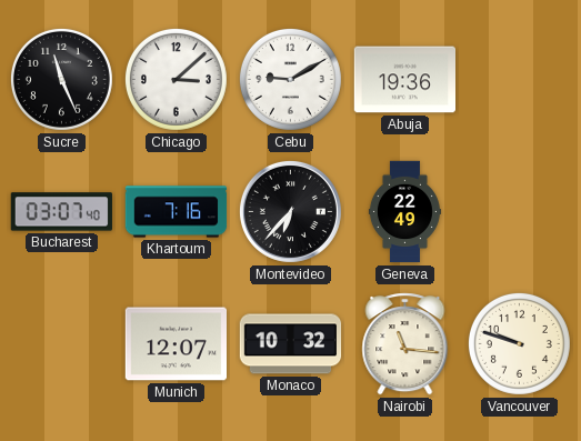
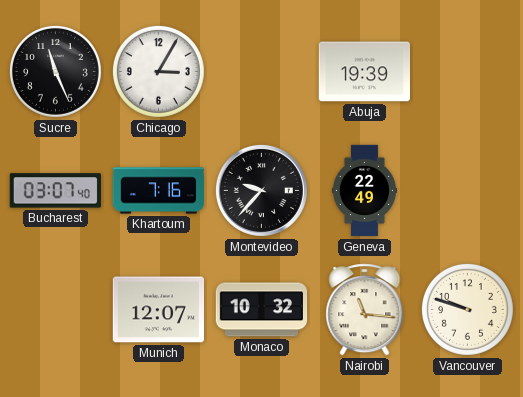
Chicago: 3:08 -> 3:05 (158, 71)
Cebu: 9:10 -> none (290, 79)
Abuja: 19:36 -> 19:39 (365, 72)
Montevideo: 6:37 -> 9:37 (261, 190)
